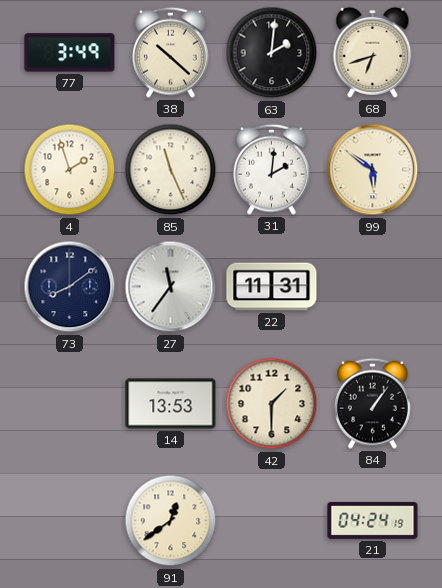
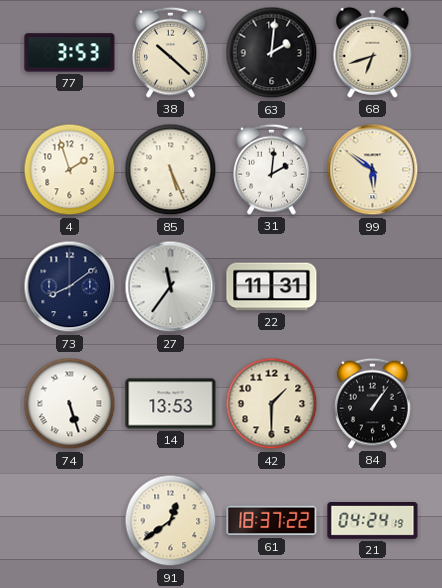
77: 3:49 -> 3:53 (70, 53)
85: 11:26 -> 5:26 (171, 170)
74: none -> 5:27 (70, 404)
61: none -> 18:37 (272, 521)
